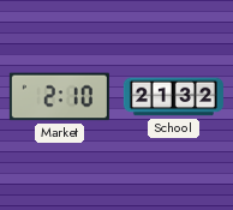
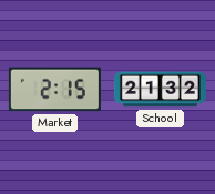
Market: 2:10 -> 2:15 (54, 90)
